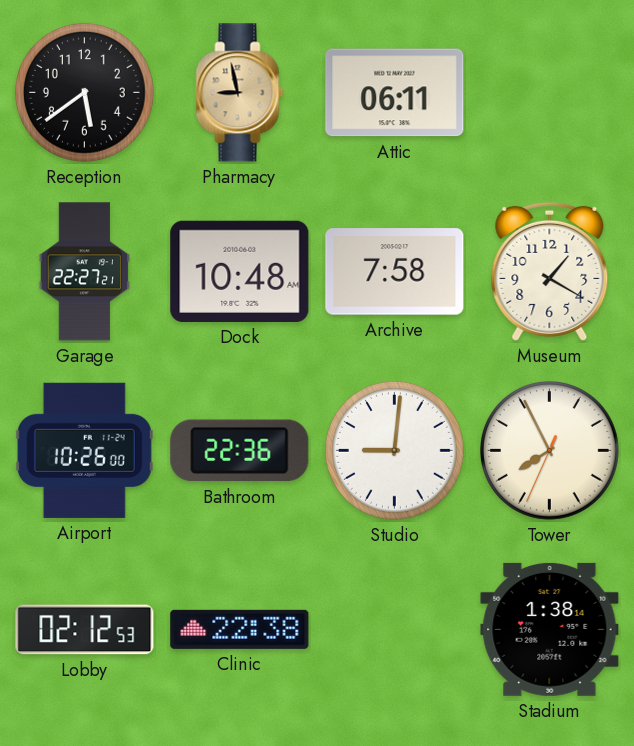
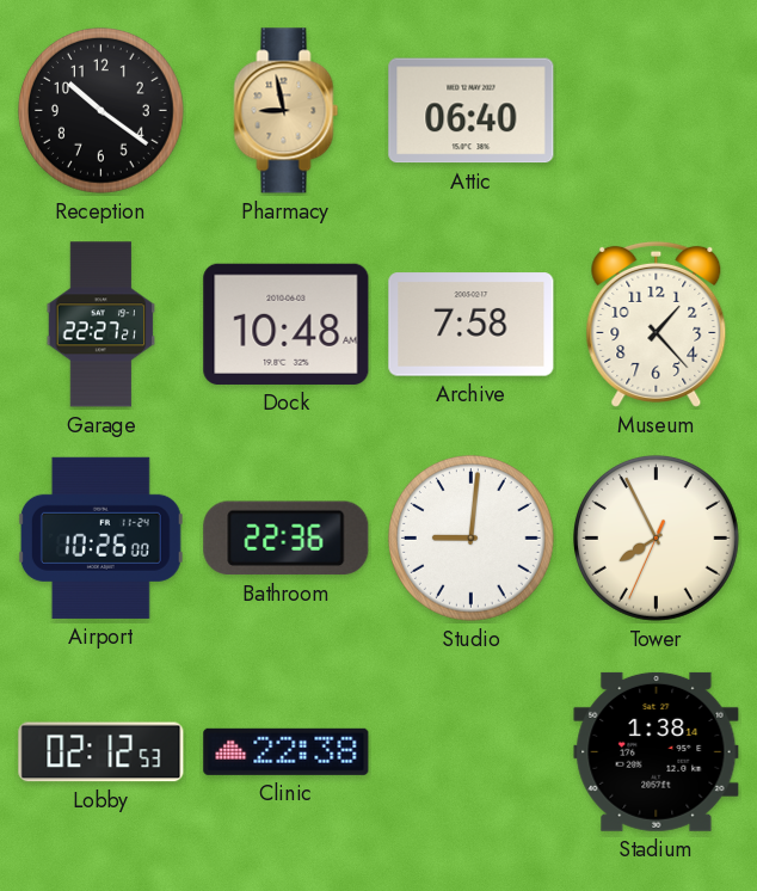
Reception: 5:39 -> 10:21 (100, 110)
Attic: 06:11 -> 06:40 (472, 111)
Museum: 1:20 -> 1:23 (657, 324)
